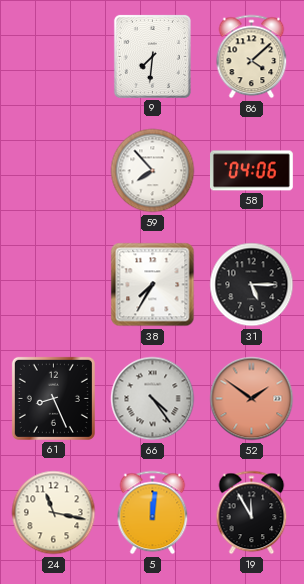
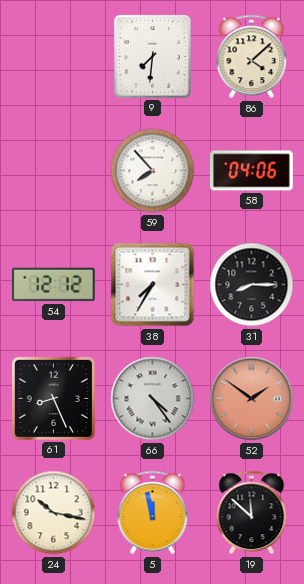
54: none -> 12:12 (53, 285)
31: 5:15 -> 8:15 (252, 285)
24: 11:17 -> 10:17 (54, 513)
5: 12:01 -> 11:58 (153, 513)
19: 11:55 -> 11:52 (252, 513)
